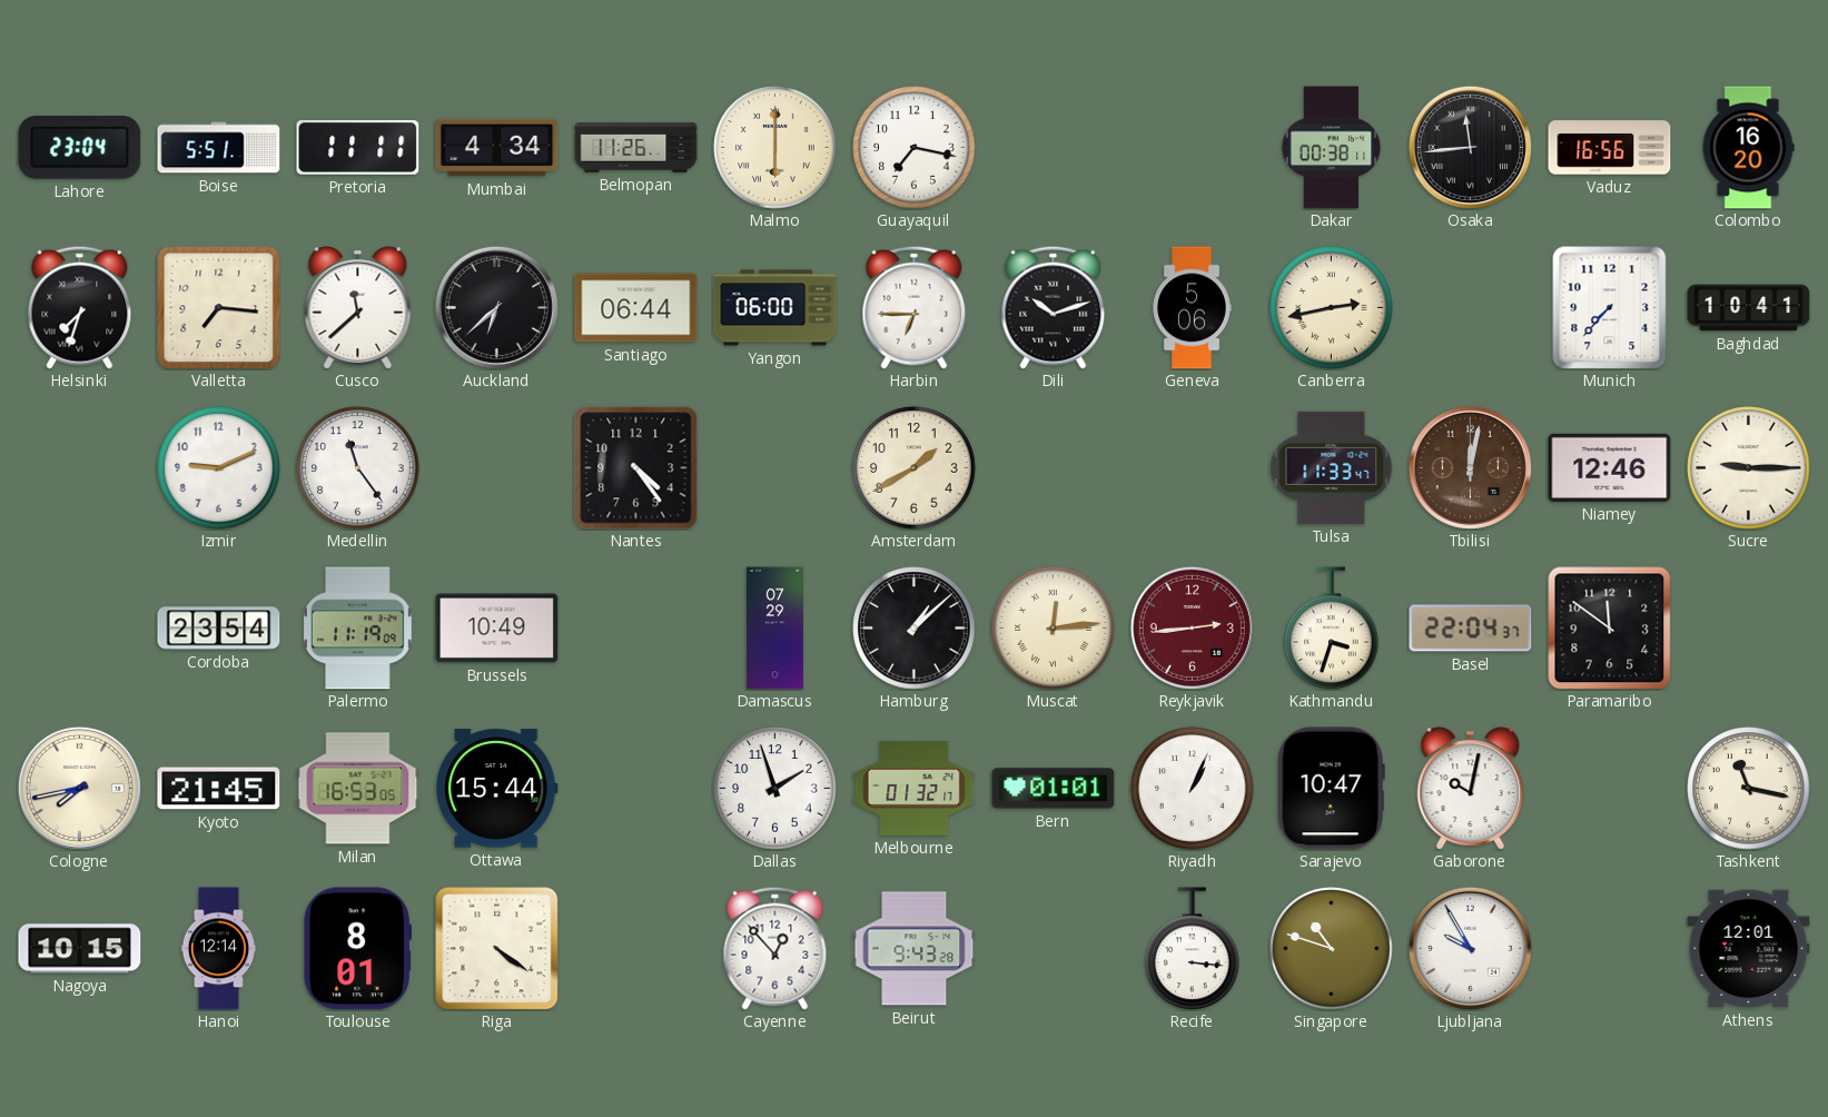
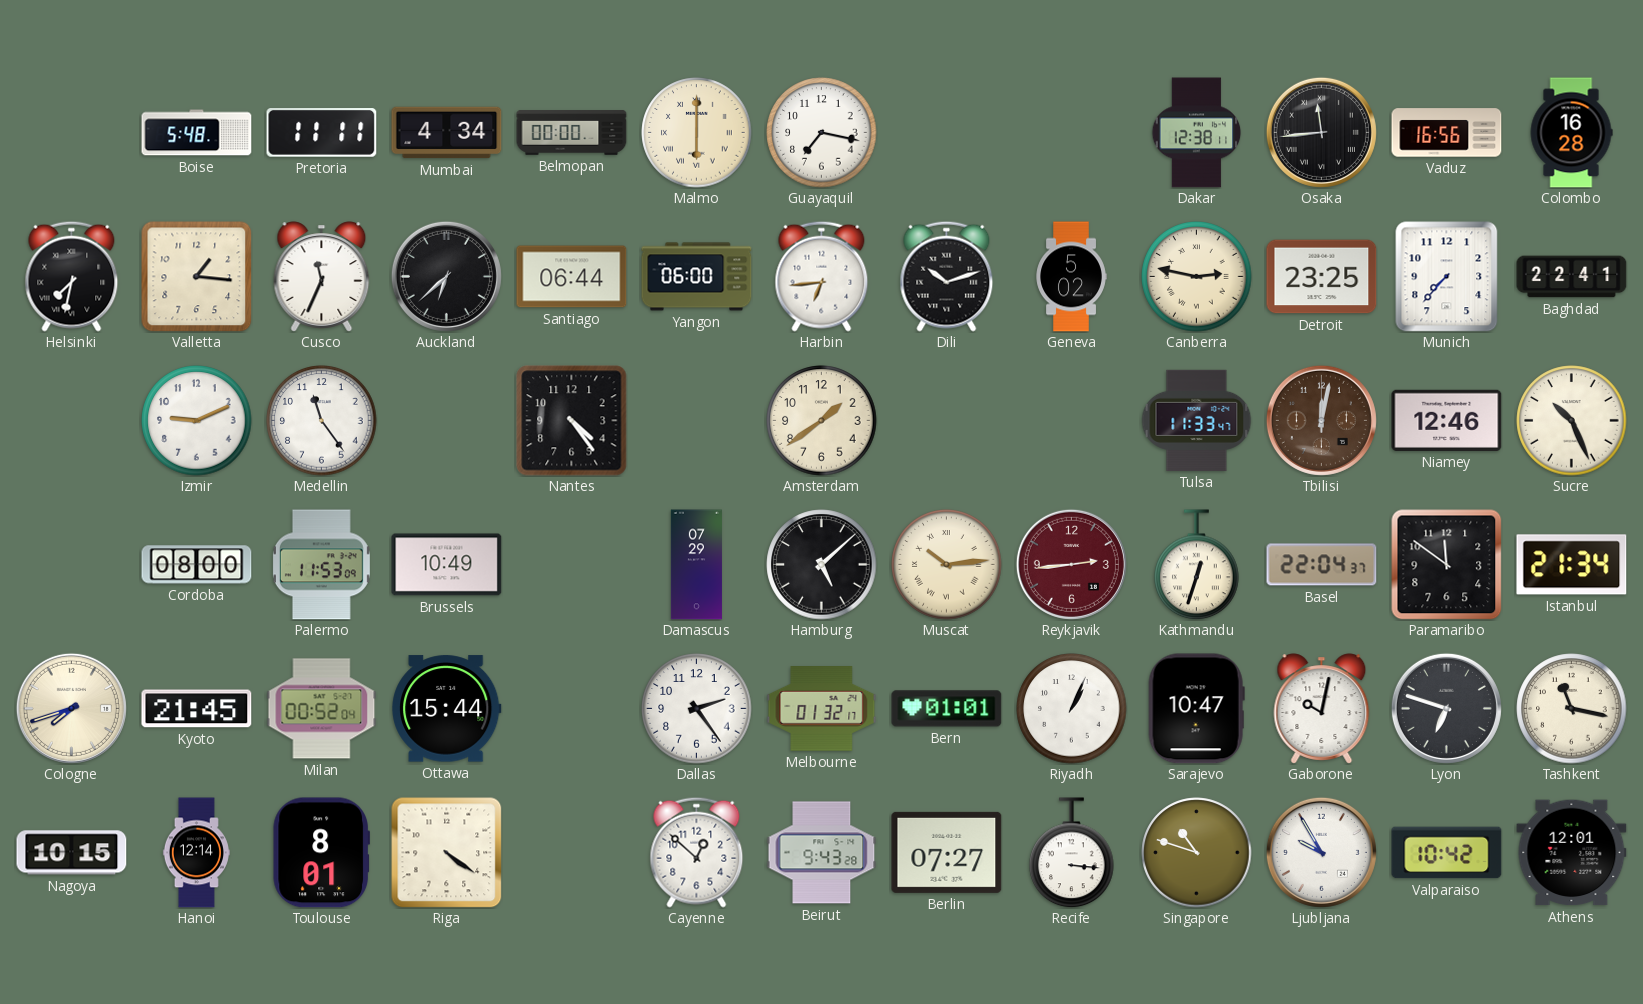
Lahore: 23:04 -> none (80, 148)
Boise: 5:51 -> 5:48 (197, 133)
Belmopan: 11:26 -> 00:00 (572, 133)
Dakar: 00:38 -> 12:38 (1197, 133)
Colombo: 16:20 -> 16:28 (1571, 133)
Helsinki: 7:33 -> 7:32 (72, 276)
Valletta: 7:16 -> 1:16 (196, 276)
Cusco: 11:38 -> 11:34 (322, 277)
Harbin: 6:45 -> 6:44 (822, 276)
Geneva: 5:06 -> 5:02 (1071, 277)
Canberra: 2:43 -> 2:47 (1197, 277)
Detroit: none -> 23:25 (1322, 277)
Baghdad: 10:41 -> 22:41 (1572, 277)
Amsterdam: 1:40 -> 1:39 (822, 421)
Sucre: 9:15 -> 10:26 (1572, 421)
Cordoba: 23:54 -> 08:00 (197, 565)
Palermo: 11:19 -> 11:53 (321, 565)
Hamburg: 1:08 -> 5:08 (822, 565)
Muscat: 12:14 -> 10:14 (947, 565)
Kathmandu: 3:33 -> 12:33 (1197, 565)
Istanbul: none -> 21:34 (1572, 565)
Cologne: 7:43 -> 7:42 (71, 708)
Milan: 16:53 -> 00:52 (322, 709)
Dallas: 1:57 -> 2:24 (697, 709)
Lyon: none -> 6:48 (1446, 708)
Cayenne: 12:53 -> 12:52 (697, 852)
Berlin: none -> 07:27 (947, 852)
Valparaiso: none -> 10:42 (1447, 853)
